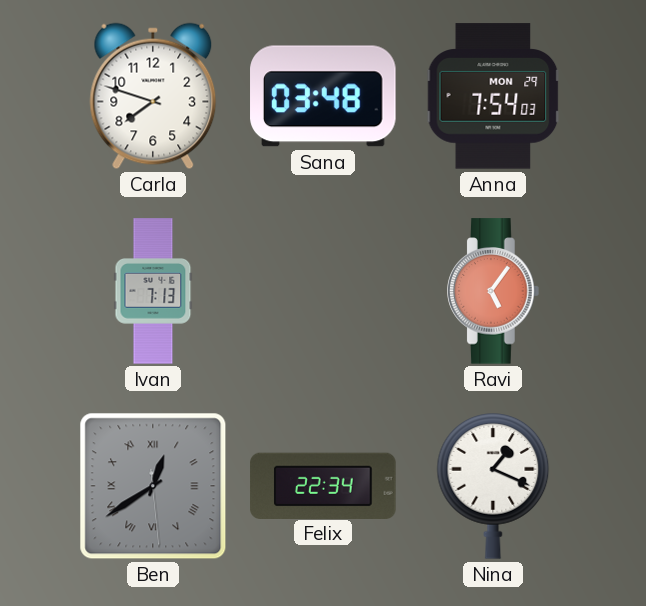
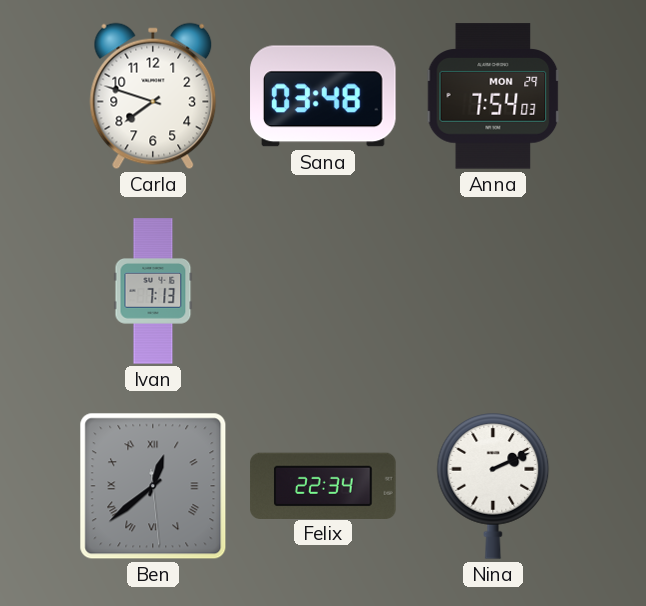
Ravi: 5:06 -> none (494, 291)
Ben: 12:39 -> 12:38 (153, 486)
Nina: 1:19 -> 2:11 (493, 487)
